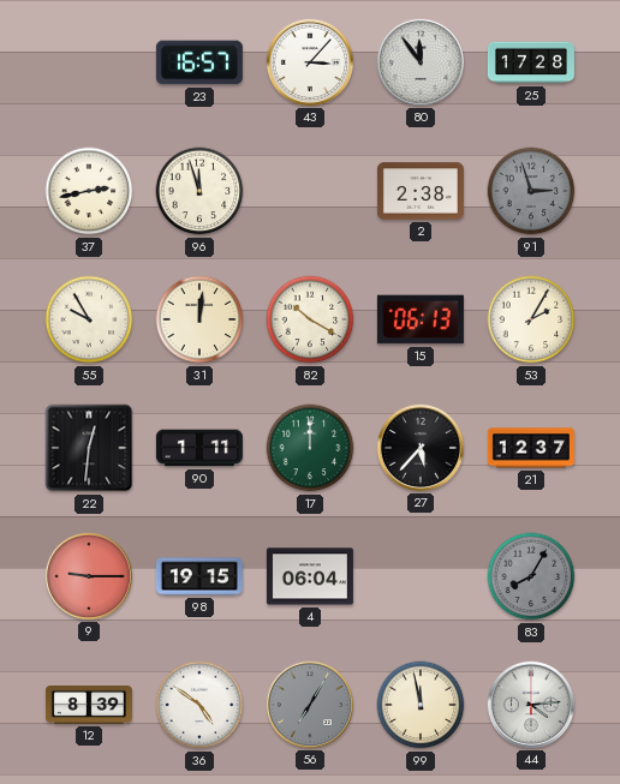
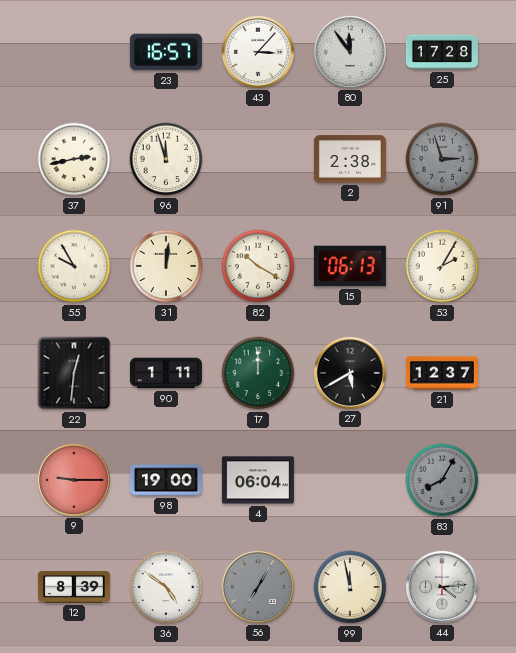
27: 5:37 -> 5:40 (350, 373)
98: 19:15 -> 19:00 (166, 480)
